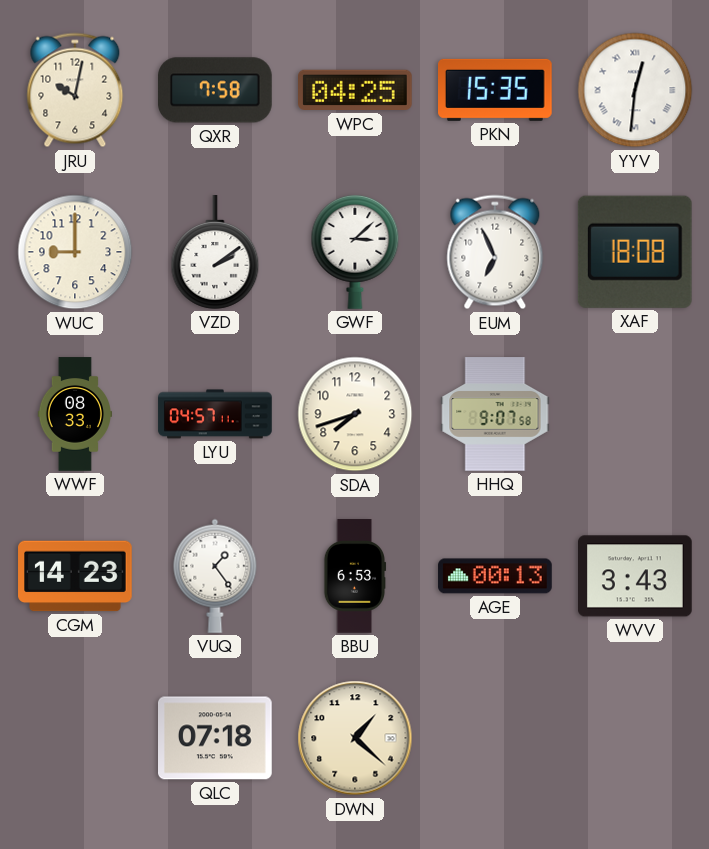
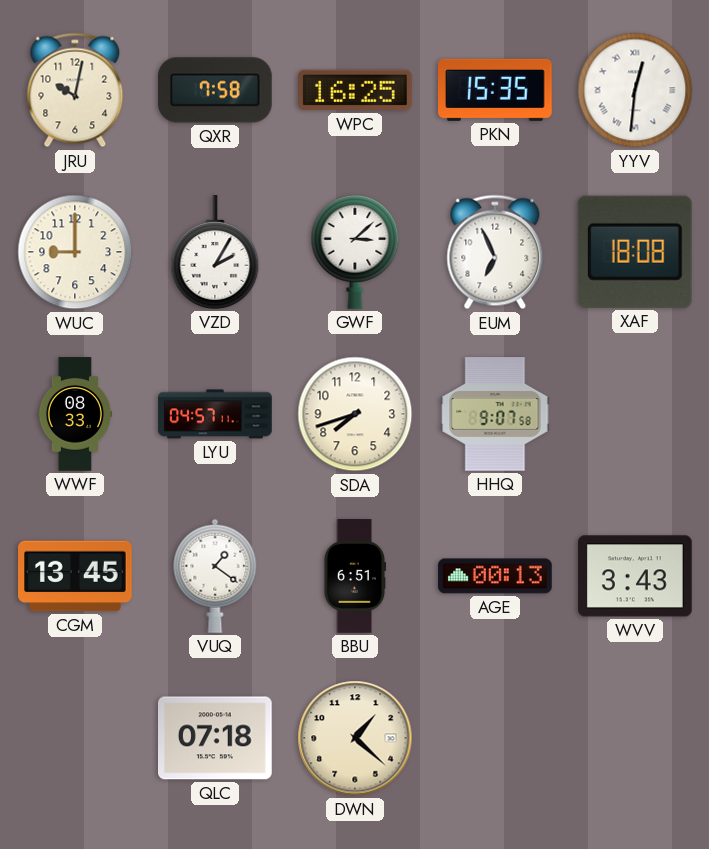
WPC: 04:25 -> 16:25 (356, 90)
VZD: 2:09 -> 2:05 (215, 252)
CGM: 14:23 -> 13:45 (75, 576)
VUQ: 1:24 -> 1:21 (215, 576)
BBU: 6:53 -> 6:51 (355, 576)
